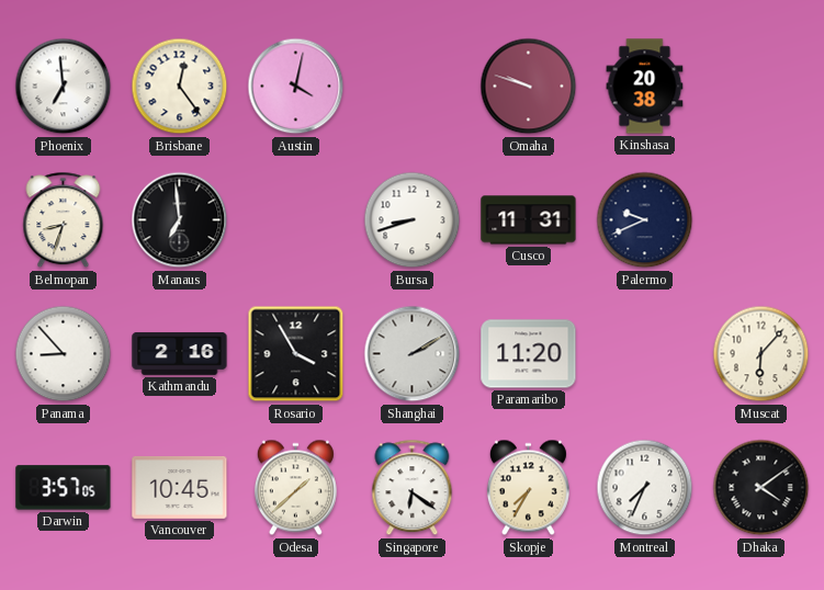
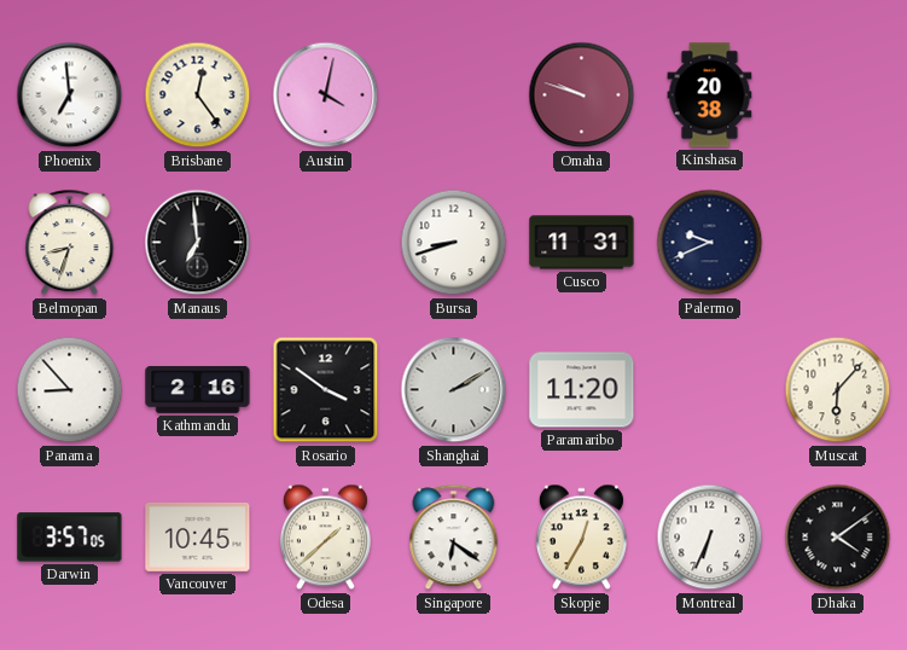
Rosario: 3:55 -> 3:51 (326, 390)
Skopje: 7:35 -> 12:35 (581, 538)
Montreal: 7:34 -> 6:34 (710, 538)
